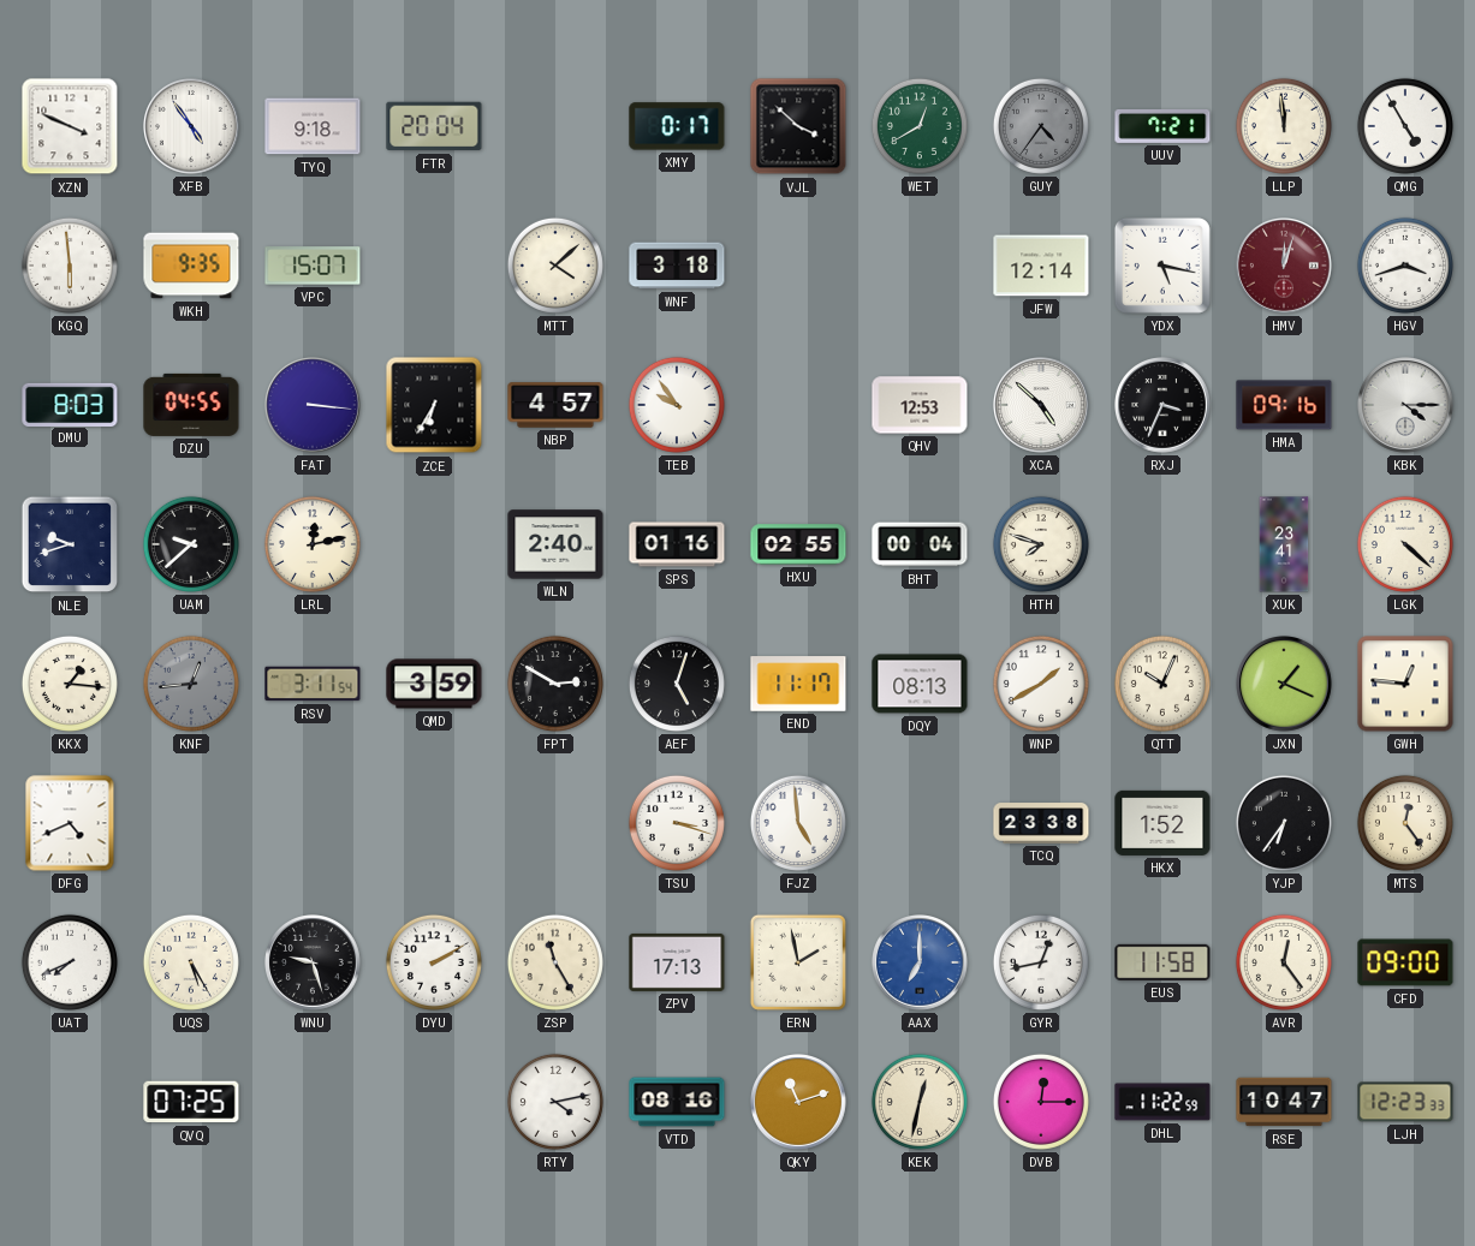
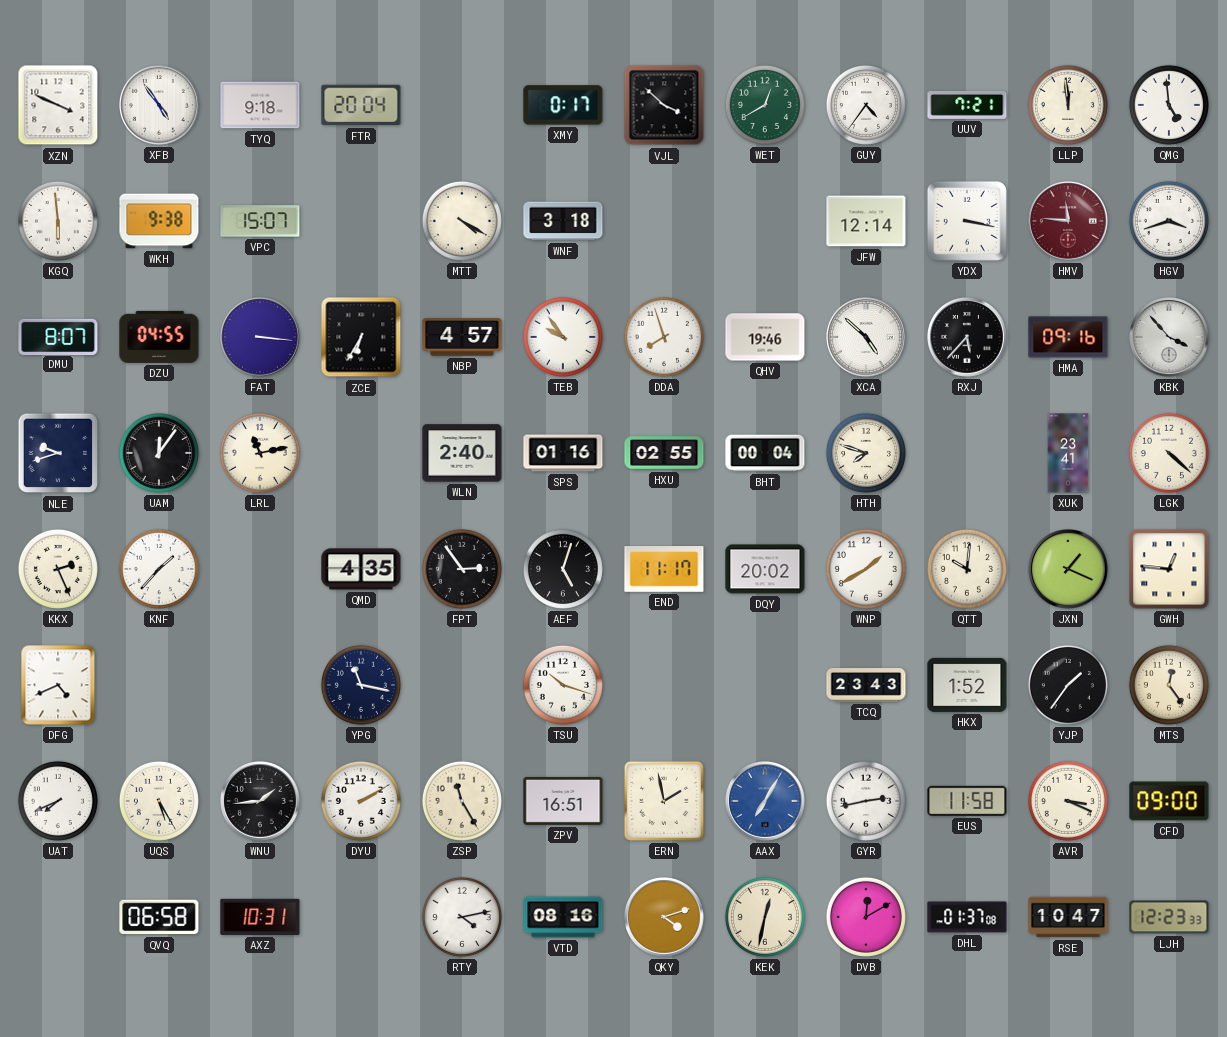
GUY dial: grey -> white (866, 105)
QMG: 4:55 -> 4:59 (1169, 105)
WKH: 9:35 -> 9:38 (159, 221)
MTT: 4:08 -> 4:20 (462, 221)
YDX: 5:17 -> 3:17 (967, 221)
HMV: 12:03 -> 11:46 (1069, 222)
DMU: 8:03 -> 8:07 (58, 336)
DDA: none -> 7:57 (664, 337)
QHV: 12:53 -> 19:46 (765, 337)
RXJ: 3:34 -> 5:37 (968, 338)
KBK: 4:15 -> 3:53 (1170, 338)
UAM: 9:38 -> 12:06 (159, 453)
LRL: 12:13 -> 11:13 (260, 453)
KKX: 1:16 -> 2:26 (58, 569)
KNF: 12:44 -> 1:37 (159, 569)
KNF dial: grey -> white (159, 569)
RSV: 3:11 -> none (313, 684)
QMD: 3:59 -> 4:35 (361, 569)
FPT: 2:50 -> 2:54 (462, 569)
DQY: 08:13 -> 20:02 (765, 569)
QTT: 10:04 -> 10:01 (967, 569)
YPG: none -> 11:17 (361, 685)
TSU: 3:18 -> 10:18 (563, 685)
FJZ: 4:59 -> none (798, 823)
TCQ: 23:38 -> 23:43 (866, 685)
YJP: 6:36 -> 1:36 (1068, 685)
WNU: 9:27 -> 1:44 (261, 802)
ZPV: 17:13 -> 16:51 (563, 801)
AAX: 7:00 -> 7:05 (766, 802)
GYR: 12:43 -> 2:43 (866, 801)
AVR: 12:24 -> 3:19 (1068, 801)
QVQ: 07:25 -> 06:58 (159, 917)
AXZ: none -> 10:31 (260, 917)
QKY: 11:12 -> 4:12 (665, 918)
DVB: 12:15 -> 12:10 (866, 917)
DHL: 11:22 -> 01:37 (967, 917)
